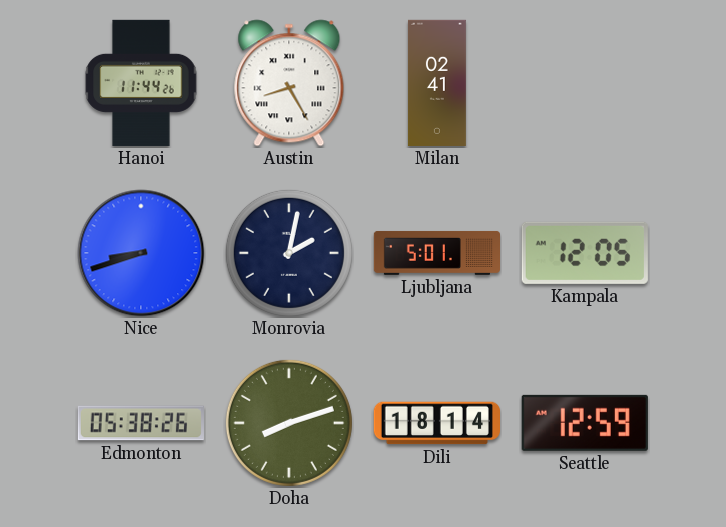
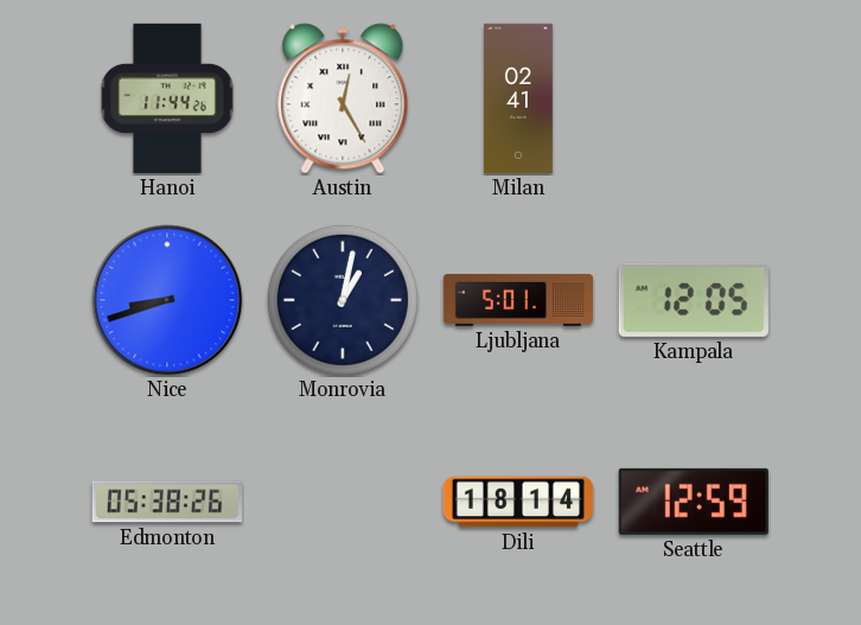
Austin: 8:25 -> 12:25 (343, 98)
Monrovia: 2:02 -> 1:02 (343, 300)
Doha: 8:12 -> none (289, 423)
